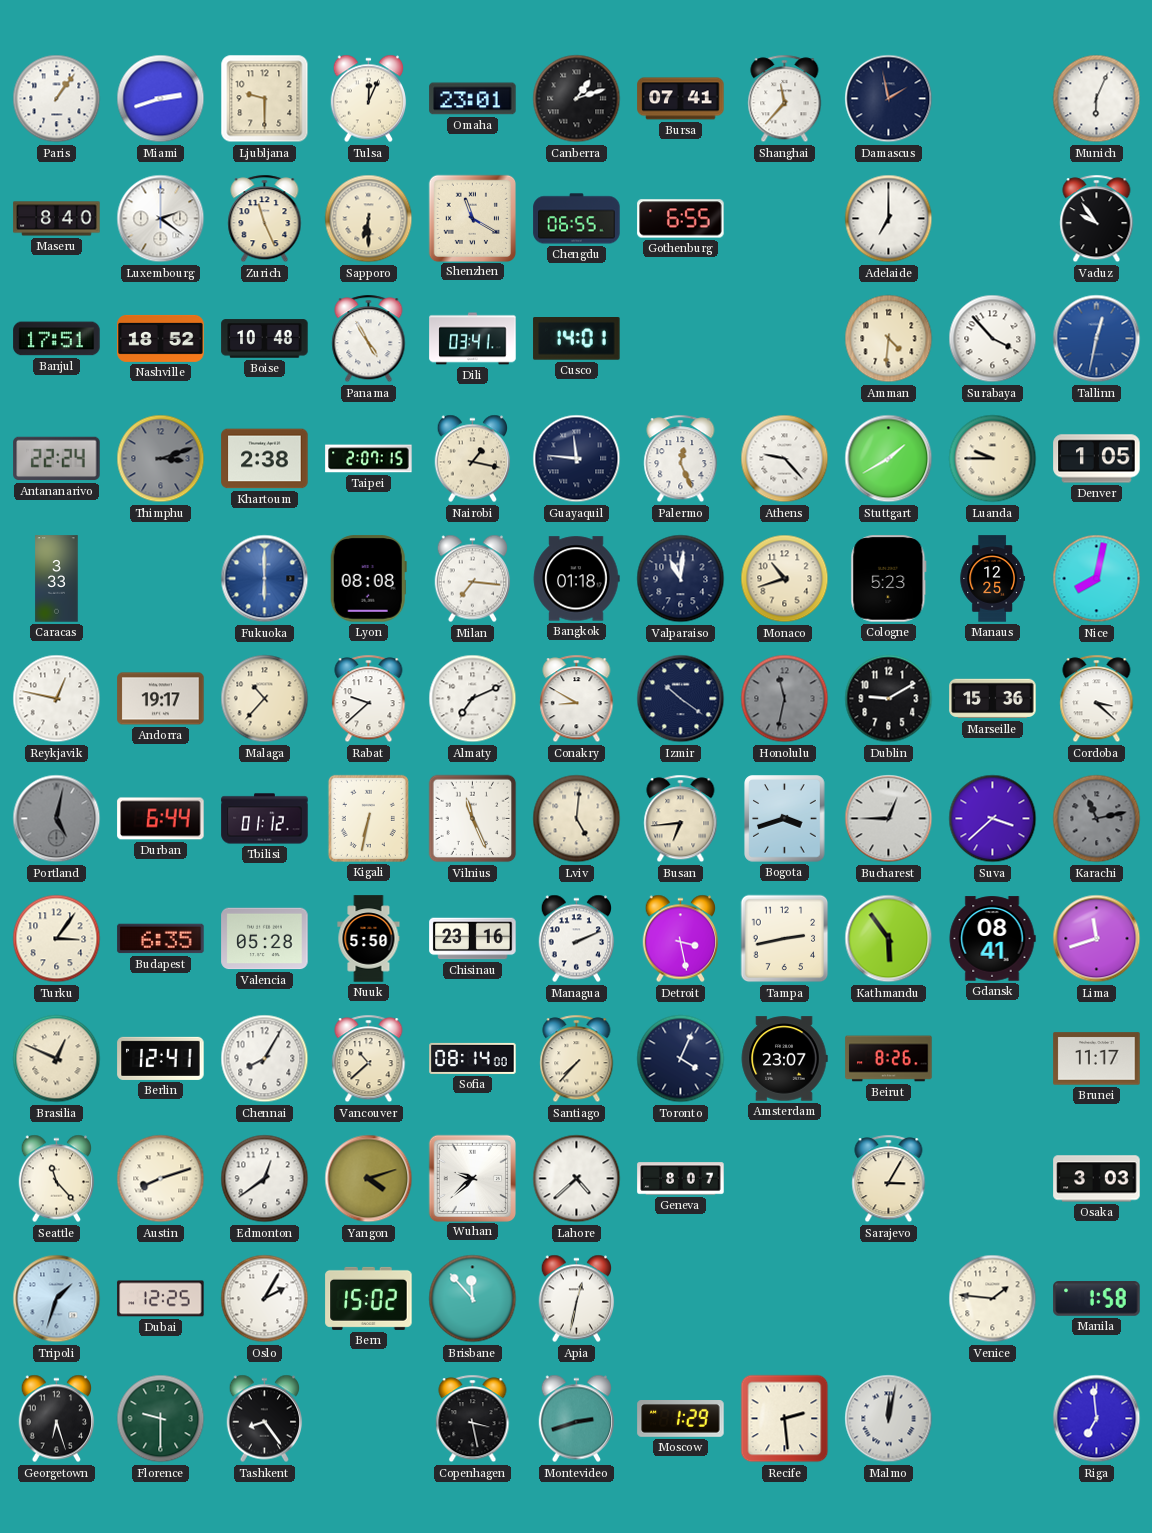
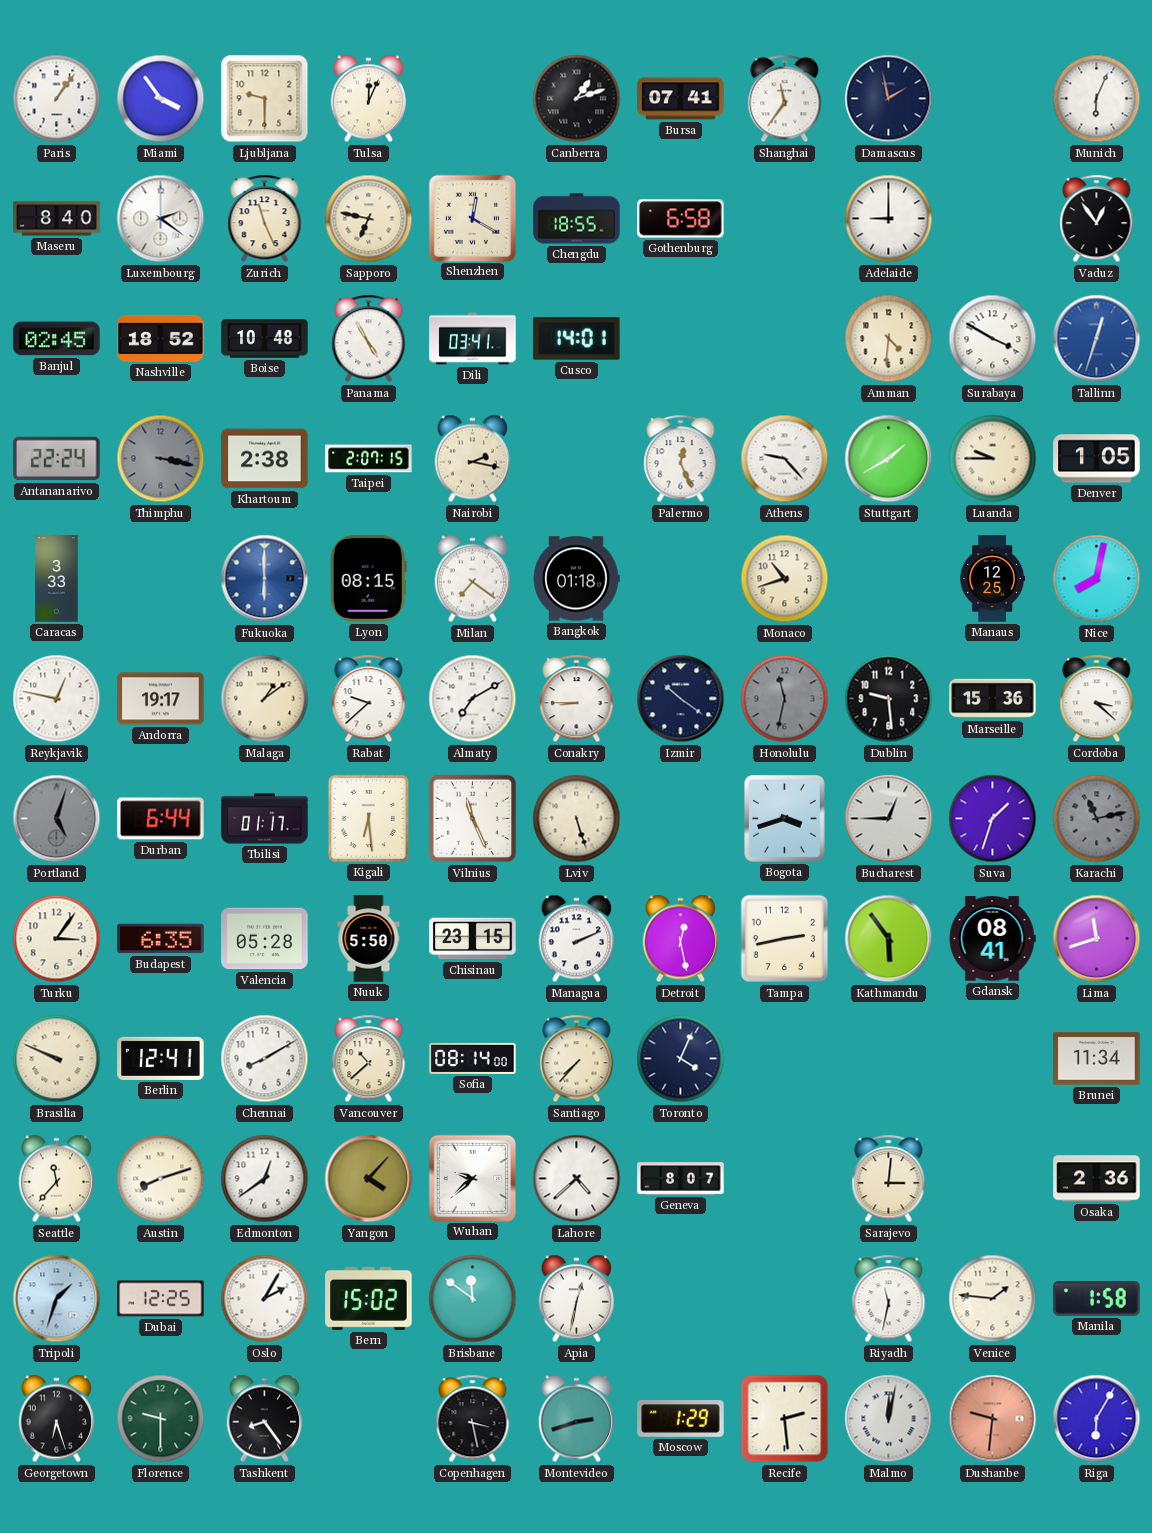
Miami: 2:42 -> 3:54 (161, 99)
Omaha: 23:01 -> none (473, 99)
Shanghai: 11:37 -> 11:36 (785, 99)
Sapporo: 6:30 -> 6:47 (369, 219)
Shenzhen: 11:20 -> 12:20 (472, 218)
Chengdu: 06:55 -> 18:55 (577, 219)
Gothenburg: 6:55 -> 6:58 (681, 219)
Adelaide: 7:00 -> 9:00 (889, 219)
Vaduz: 9:54 -> 12:54 (1097, 219)
Banjul: 17:51 -> 02:45 (57, 339)
Surabaya: 3:53 -> 3:50 (993, 339)
Tallinn: 12:32 -> 12:33 (1097, 339)
Thimphu: 3:12 -> 3:17 (161, 459)
Nairobi: 1:17 -> 2:17 (473, 459)
Guayaquil: 11:46 -> none (577, 459)
Lyon: 08:08 -> 08:15 (368, 579)
Milan: 7:16 -> 7:21 (473, 579)
Valparaiso: 11:01 -> none (681, 579)
Cologne: 5:23 -> none (889, 579)
Malaga: 10:37 -> 1:09 (265, 699)
Almaty: 7:11 -> 7:10 (473, 699)
Conakry: 8:50 -> 8:45 (577, 699)
Dublin: 9:10 -> 9:29 (889, 699)
Portland: 5:02 -> 5:03 (57, 819)
Tbilisi: 01:12 -> 01:17 (265, 819)
Kigali: 6:32 -> 6:29 (368, 818)
Lviv: 5:01 -> 5:27 (577, 819)
Busan: 6:44 -> none (681, 819)
Suva: 3:38 -> 1:33 (993, 819)
Chisinau: 23:16 -> 23:15 (473, 939)
Detroit: 3:28 -> 12:28 (681, 939)
Brasilia: 12:49 -> 9:49 (57, 1059)
Chennai: 8:05 -> 8:10 (265, 1059)
Amsterdam: 23:07 -> none (784, 1059)
Beirut: 8:26 -> none (889, 1059)
Brunei: 11:17 -> 11:34 (1097, 1059)
Seattle: 11:23 -> 11:37 (57, 1179)
Yangon: 4:12 -> 4:07 (369, 1179)
Sarajevo: 3:05 -> 3:01 (889, 1179)
Osaka: 3:03 -> 2:36 (1097, 1179)
Brisbane: 11:53 -> 11:51 (473, 1299)
Riyadh: none -> 11:32 (889, 1299)
Dushanbe: none -> 9:31 (993, 1419)
Riga: 6:59 -> 6:05 (1097, 1419)
